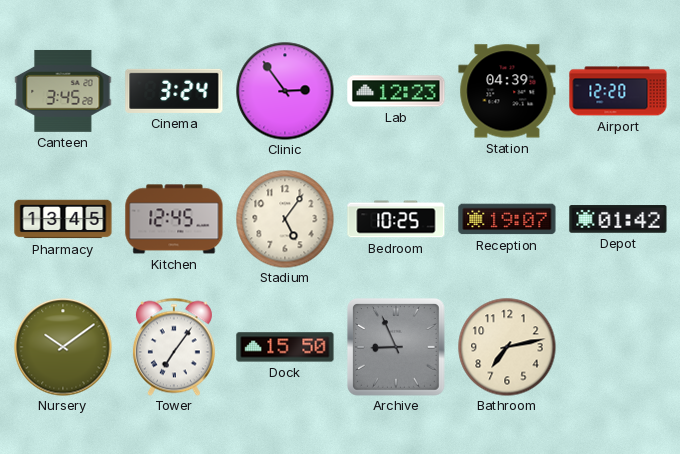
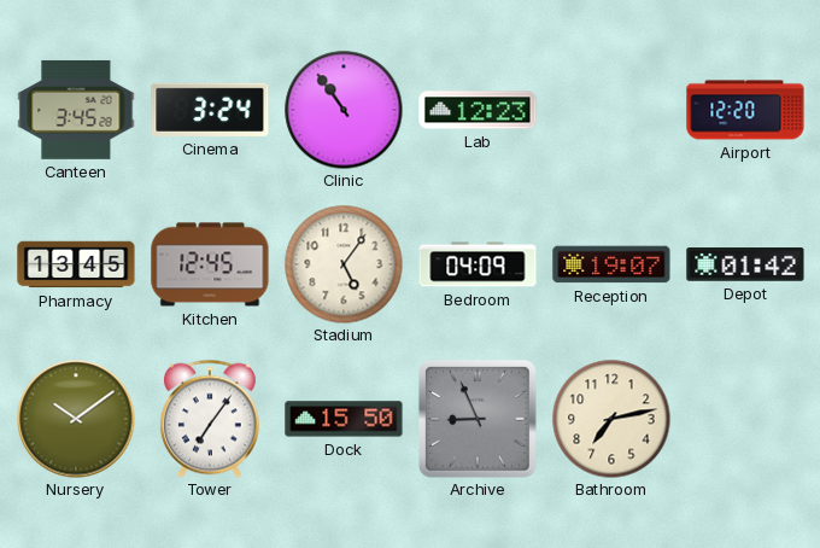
Clinic: 2:54 -> 10:54 (344, 110)
Station: 04:39 -> none (507, 91)
Bedroom: 10:25 -> 04:09 (478, 264)
